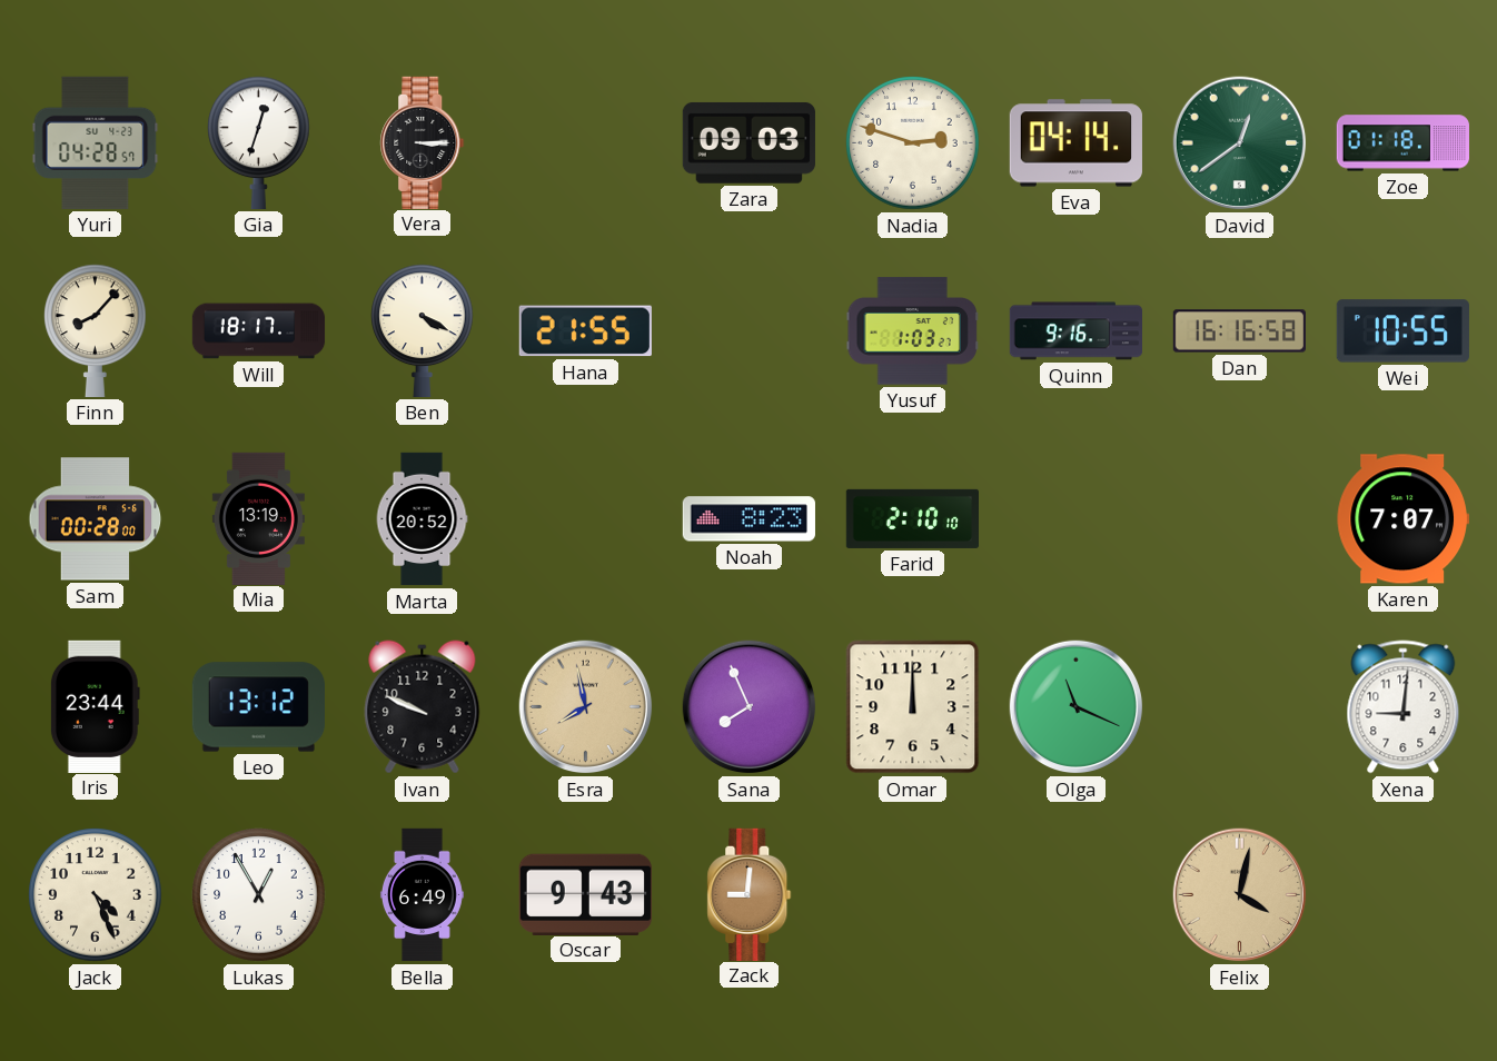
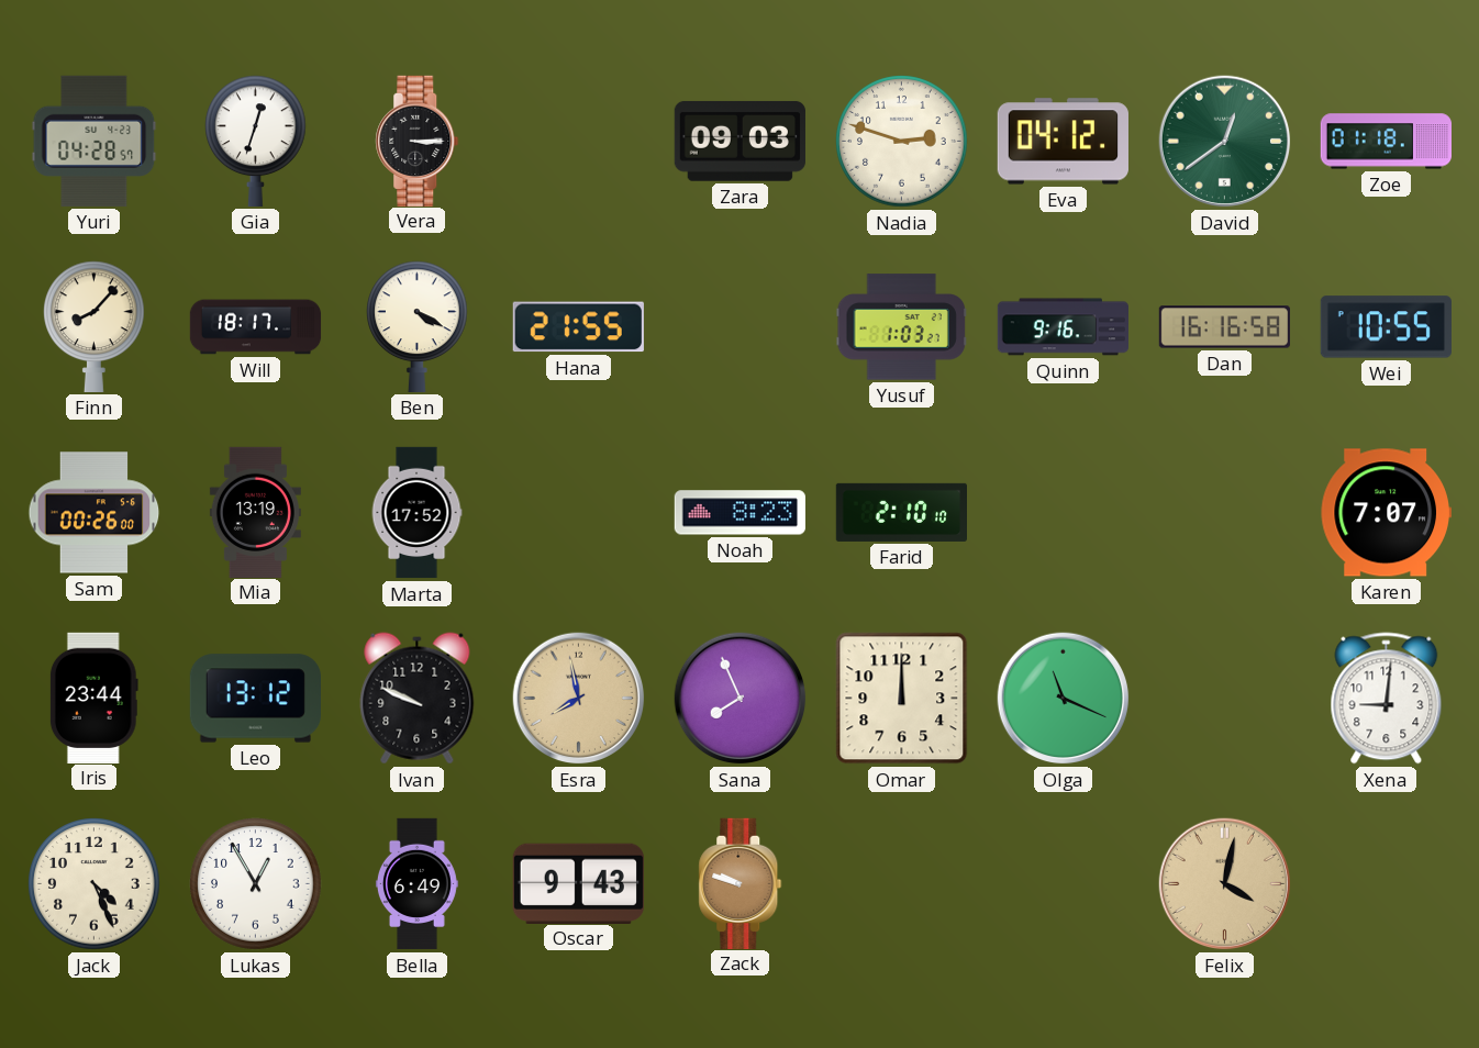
Eva: 04:14 -> 04:12 (1063, 142)
Sam: 00:28 -> 00:26 (94, 513)
Marta: 20:52 -> 17:52 (416, 513)
Zack: 9:01 -> 9:48 (741, 883)
